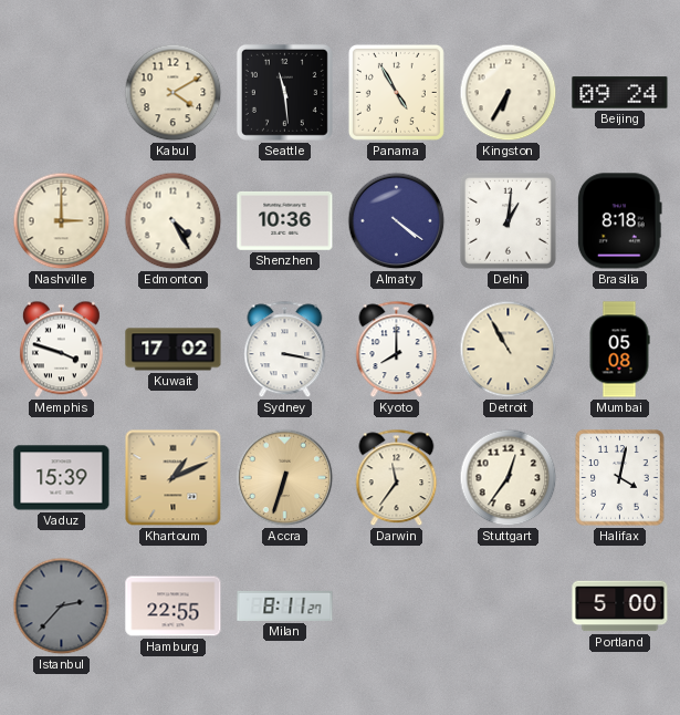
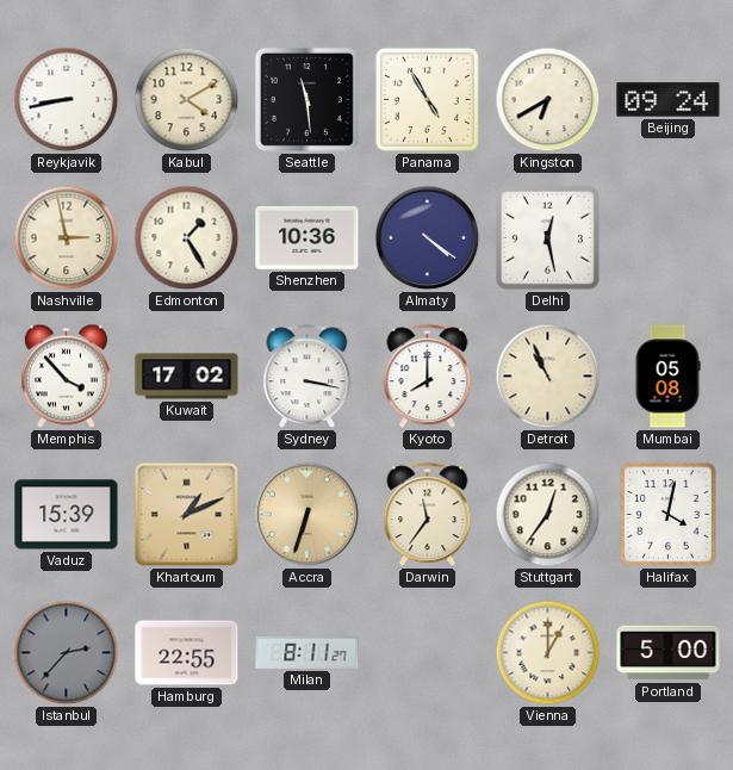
Reykjavik: none -> 8:43 (67, 100)
Kingston: 6:35 -> 6:40 (548, 100)
Nashville: 3:00 -> 2:58 (67, 238)
Edmonton: 4:25 -> 1:25 (187, 238)
Delhi: 1:01 -> 12:28 (547, 237)
Brasilia: 8:18 -> none (619, 221)
Memphis: 3:48 -> 3:53 (66, 377)
Detroit: 10:55 -> 10:56 (548, 377)
Vienna: none -> 1:00 (548, 653)
